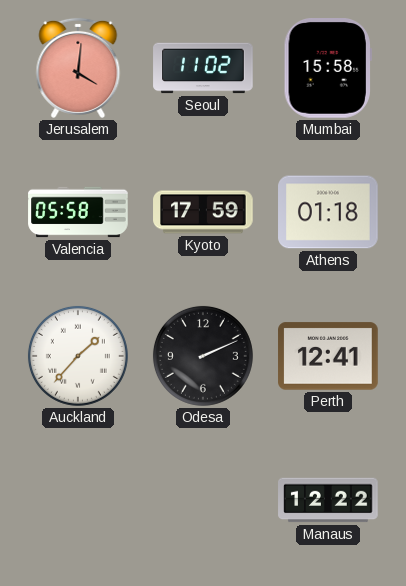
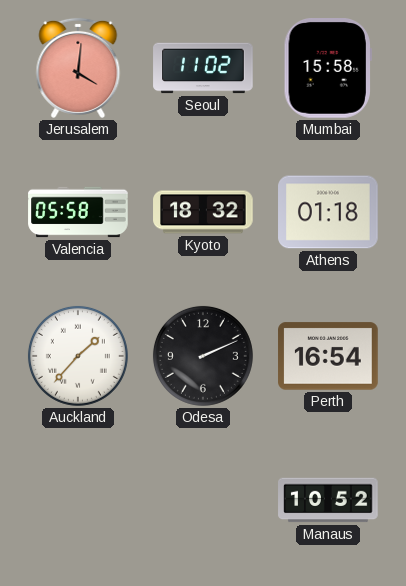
Kyoto: 17:59 -> 18:32 (203, 212)
Perth: 12:41 -> 16:54 (328, 356)
Manaus: 12:22 -> 10:52 (328, 500)
